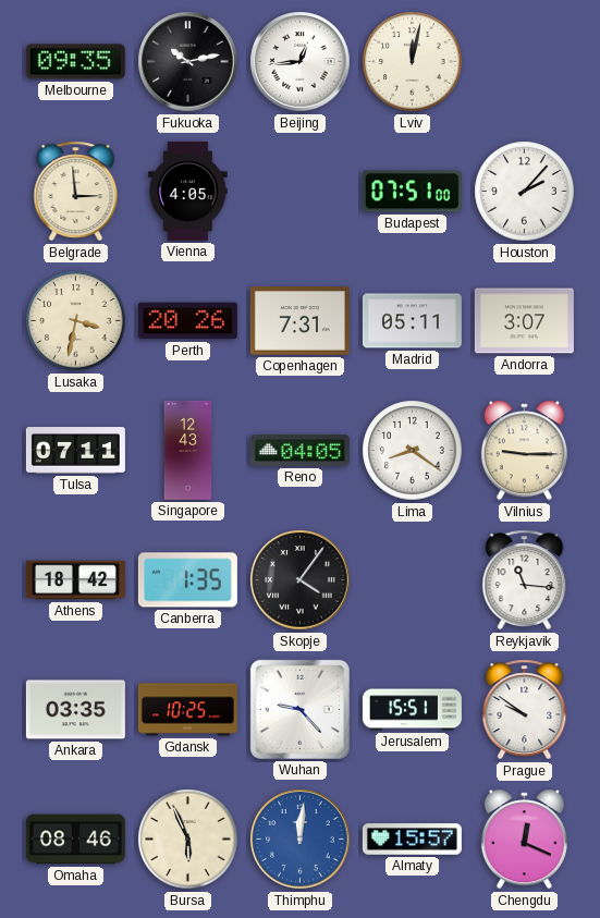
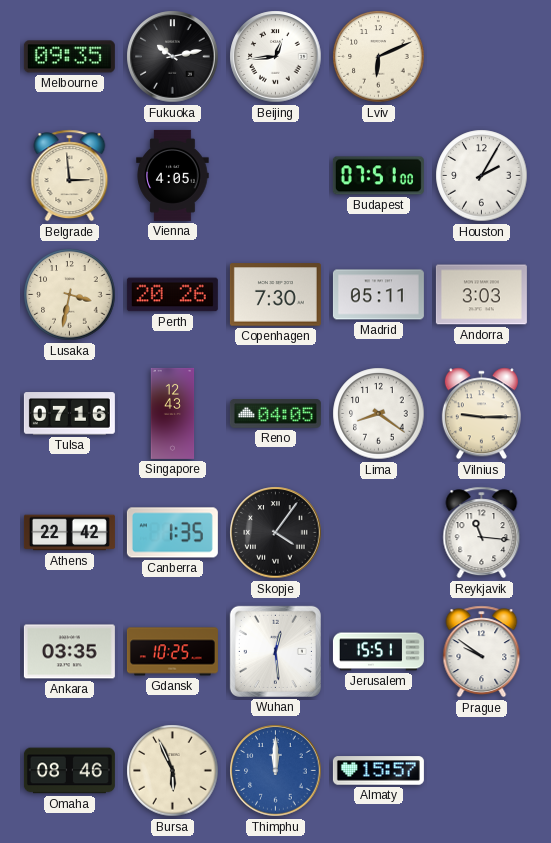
Lviv: 12:02 -> 6:11 (379, 57)
Houston: 2:07 -> 2:05 (482, 176)
Copenhagen: 7:31 -> 7:30 (275, 295)
Andorra: 3:07 -> 3:03 (481, 295)
Tulsa: 07:11 -> 07:16 (69, 414)
Athens: 18:42 -> 22:42 (69, 533)
Wuhan: 9:23 -> 12:29 (275, 651)
Thimphu: 12:01 -> 12:00 (276, 771)
Chengdu: 12:19 -> none (524, 840)
